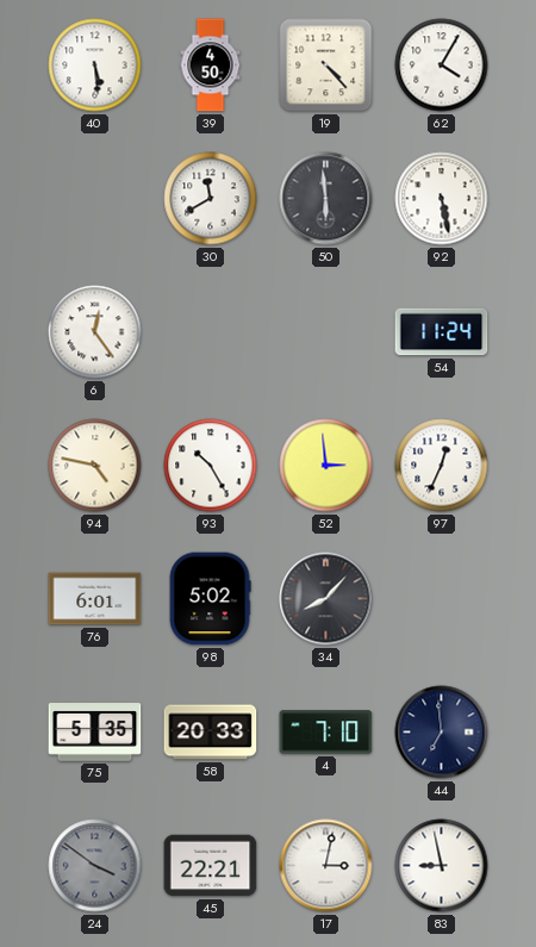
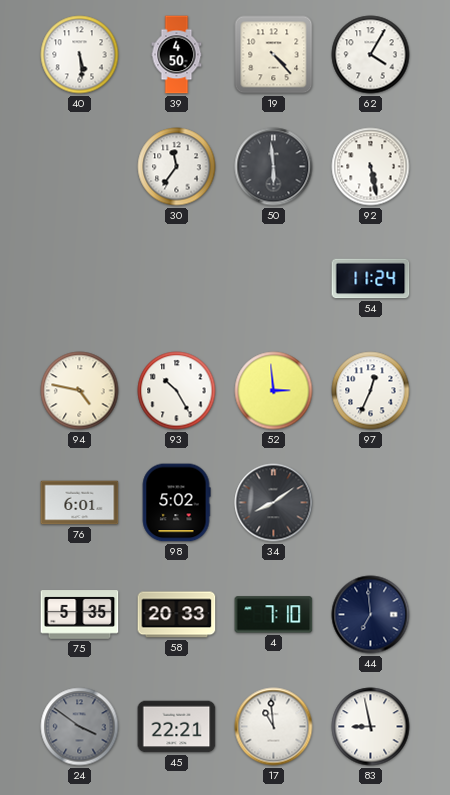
30: 11:40 -> 11:36 (177, 167)
6: 12:24 -> none (95, 332)
34: 8:07 -> 8:09 (274, 503)
17: 3:02 -> 10:59 (274, 727)
